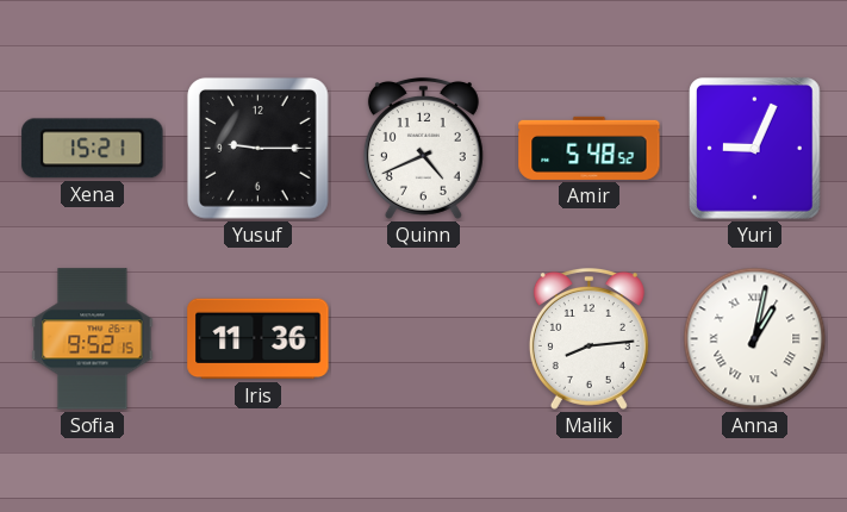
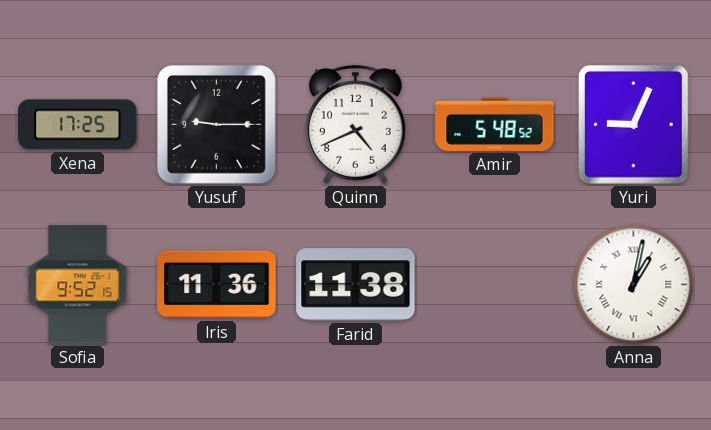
Xena: 15:21 -> 17:25 (78, 125)
Farid: none -> 11:38 (356, 285)
Malik: 8:14 -> none (588, 338)
